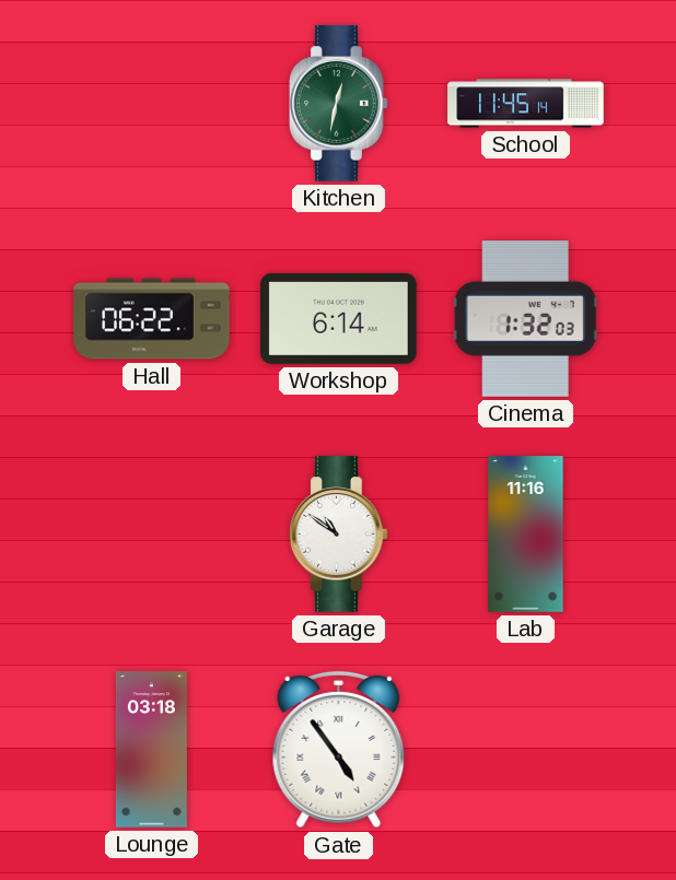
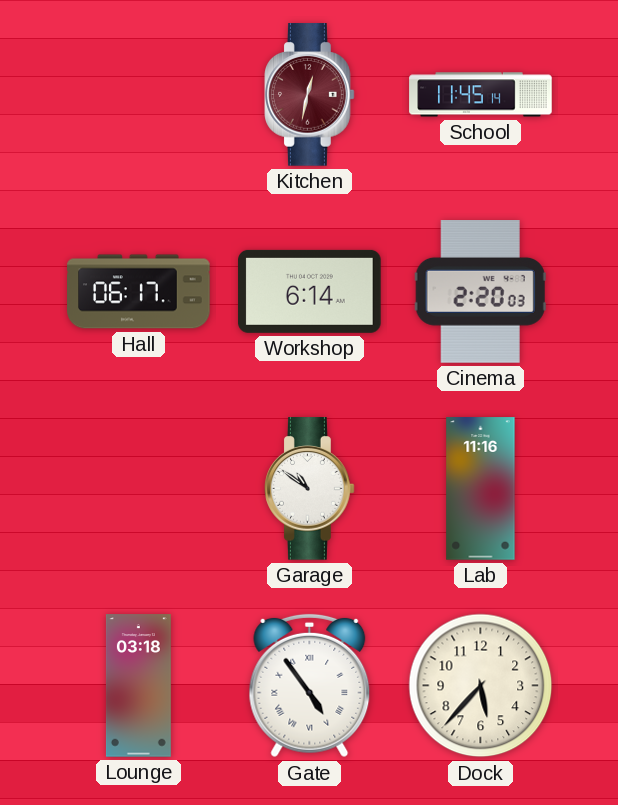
Kitchen dial: green -> burgundy (310, 95)
Hall: 06:22 -> 06:17 (139, 292)
Cinema: 1:32 -> 2:20 (480, 292)
Dock: none -> 5:37 (481, 686)
